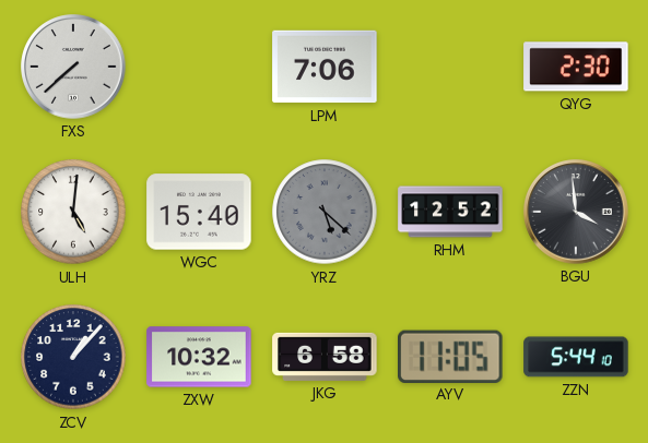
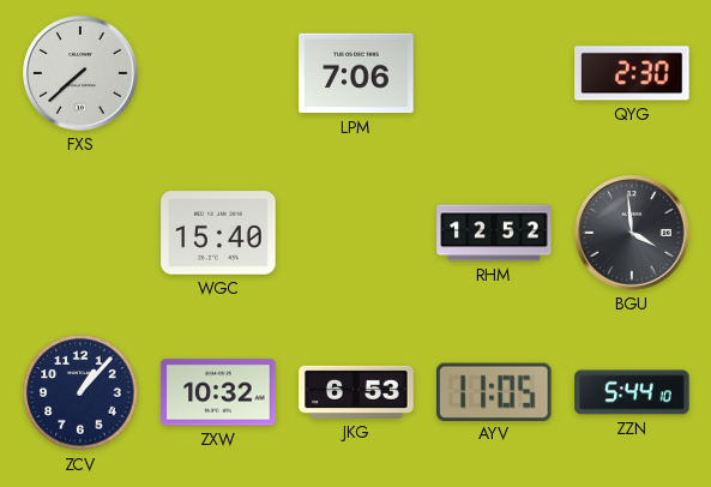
ULH: 5:01 -> none (73, 212)
YRZ: 5:22 -> none (325, 212)
JKG: 6:58 -> 6:53 (356, 392)
